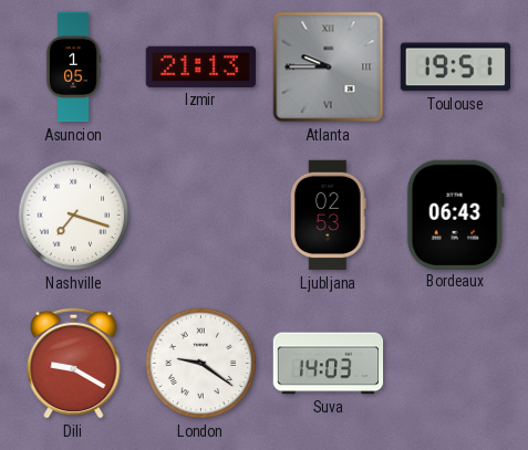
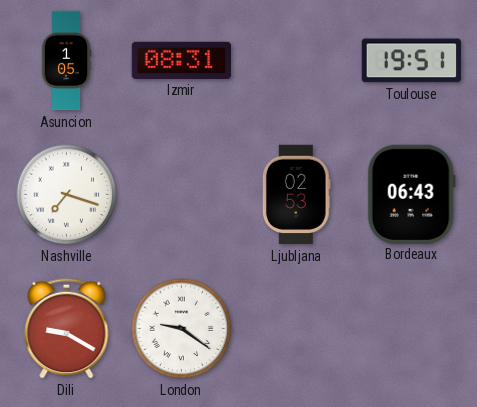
Izmir: 21:13 -> 08:31 (181, 60)
Atlanta: 9:45 -> none (329, 67)
Suva: 14:03 -> none (329, 364)
